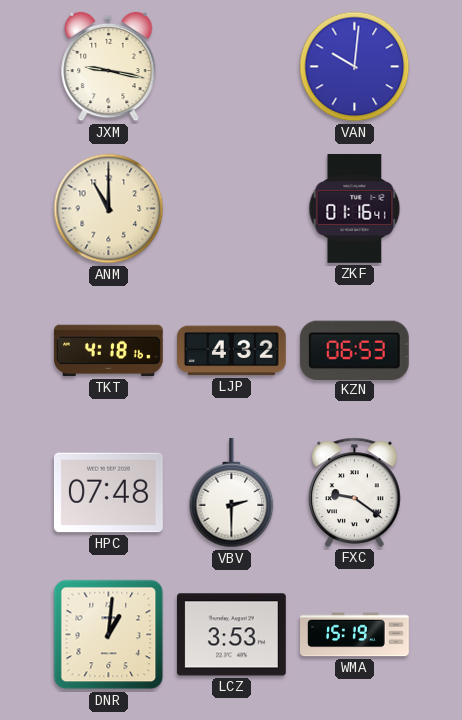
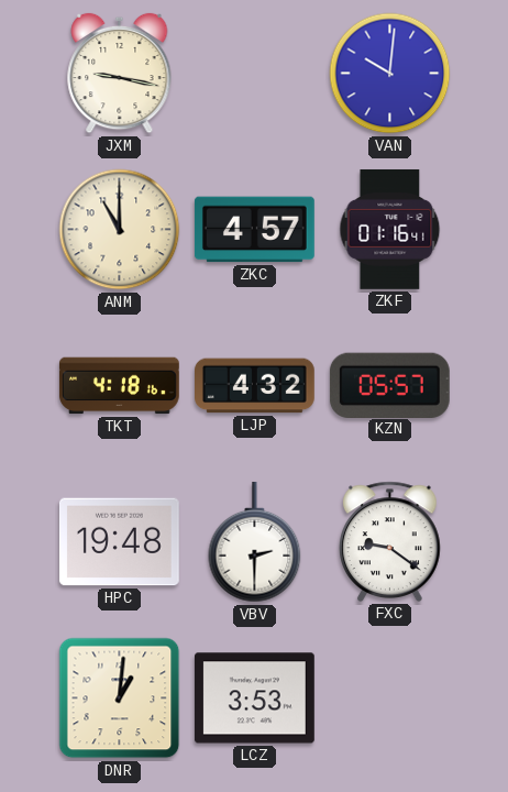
ZKC: none -> 4:57 (254, 230)
KZN: 06:53 -> 05:57 (389, 385)
HPC: 07:48 -> 19:48 (119, 542)
WMA: 15:19 -> none (355, 635)
